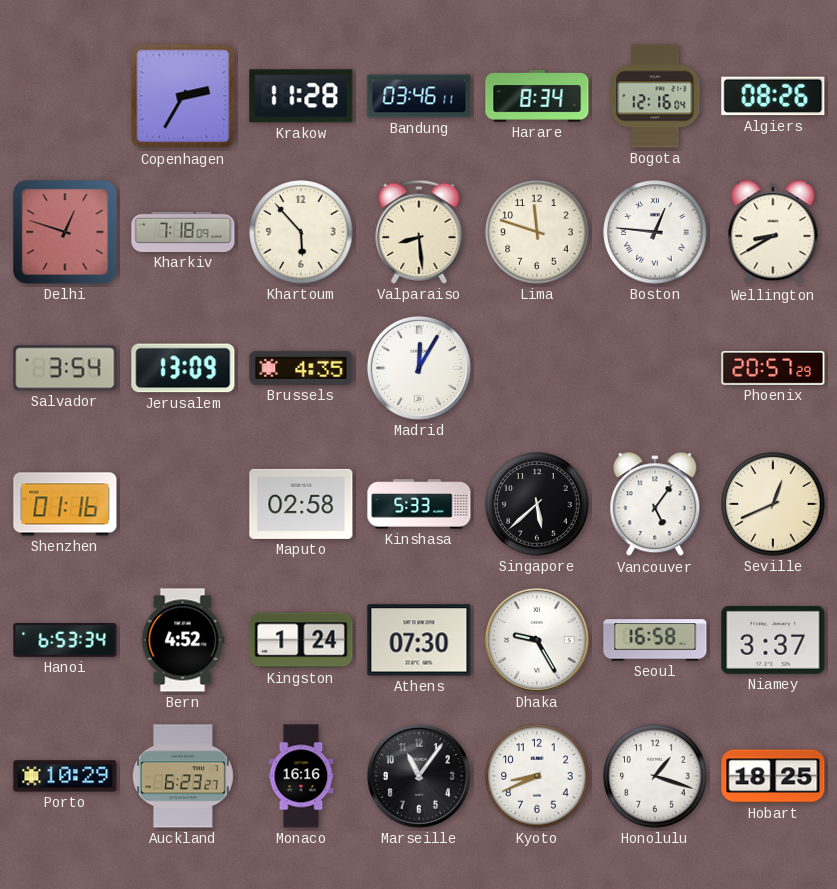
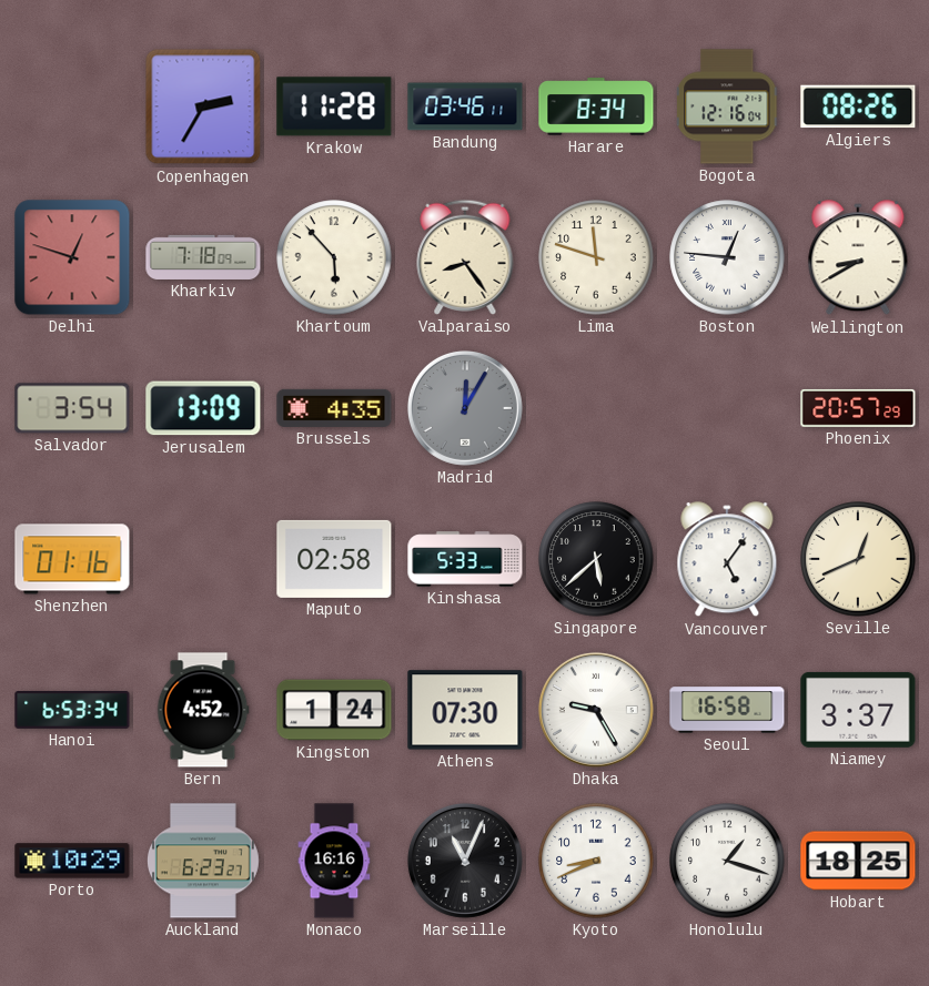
Valparaiso: 8:29 -> 8:24 (465, 257)
Madrid dial: white -> grey (465, 408)
Marseille: 11:06 -> 11:04 (465, 861)
